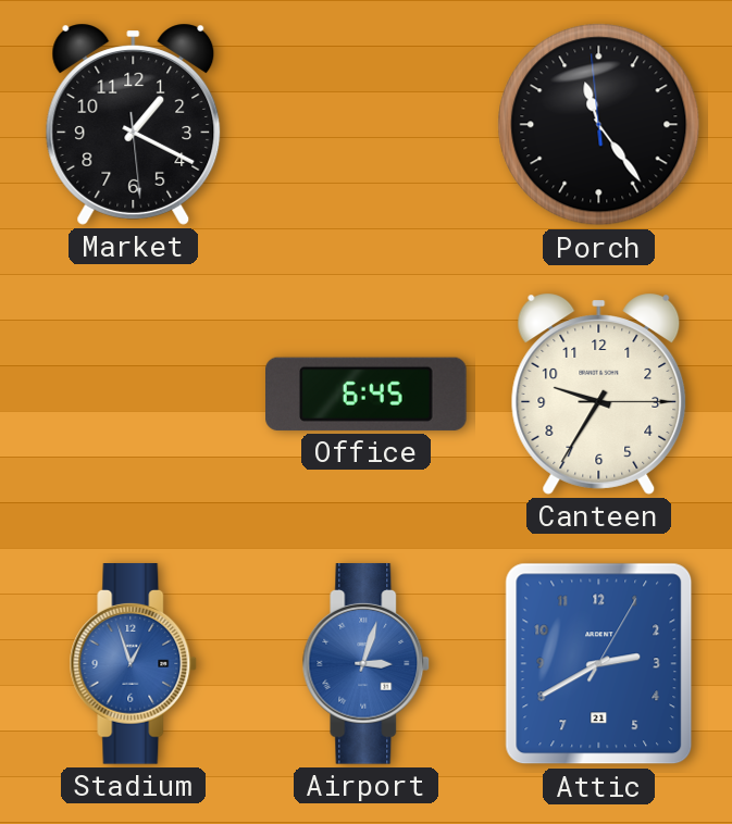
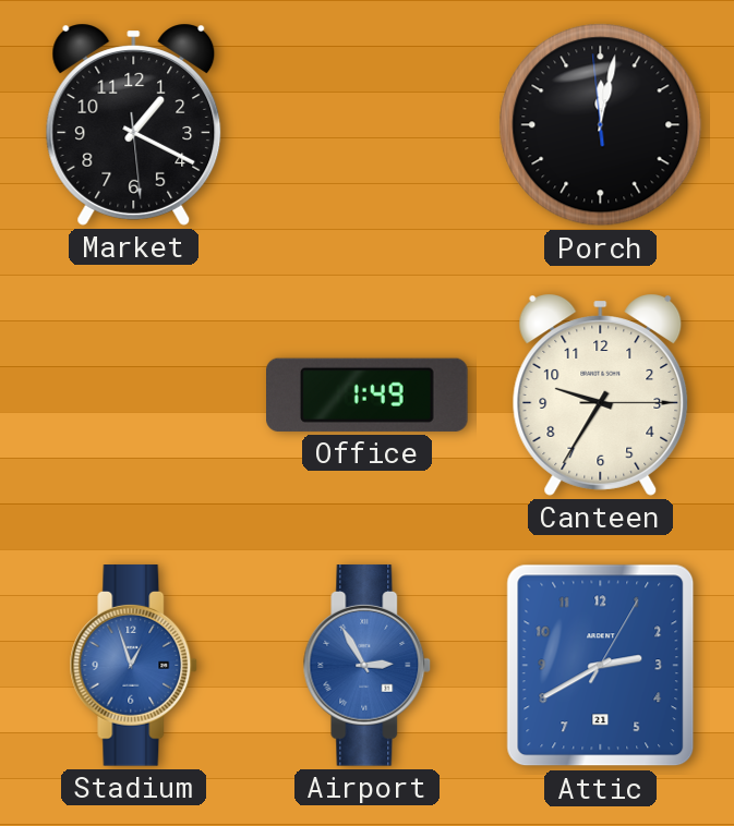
Porch: 11:23 -> 12:01 (601, 125)
Office: 6:45 -> 1:49 (368, 394)
Airport: 3:03 -> 2:55 (368, 666)
